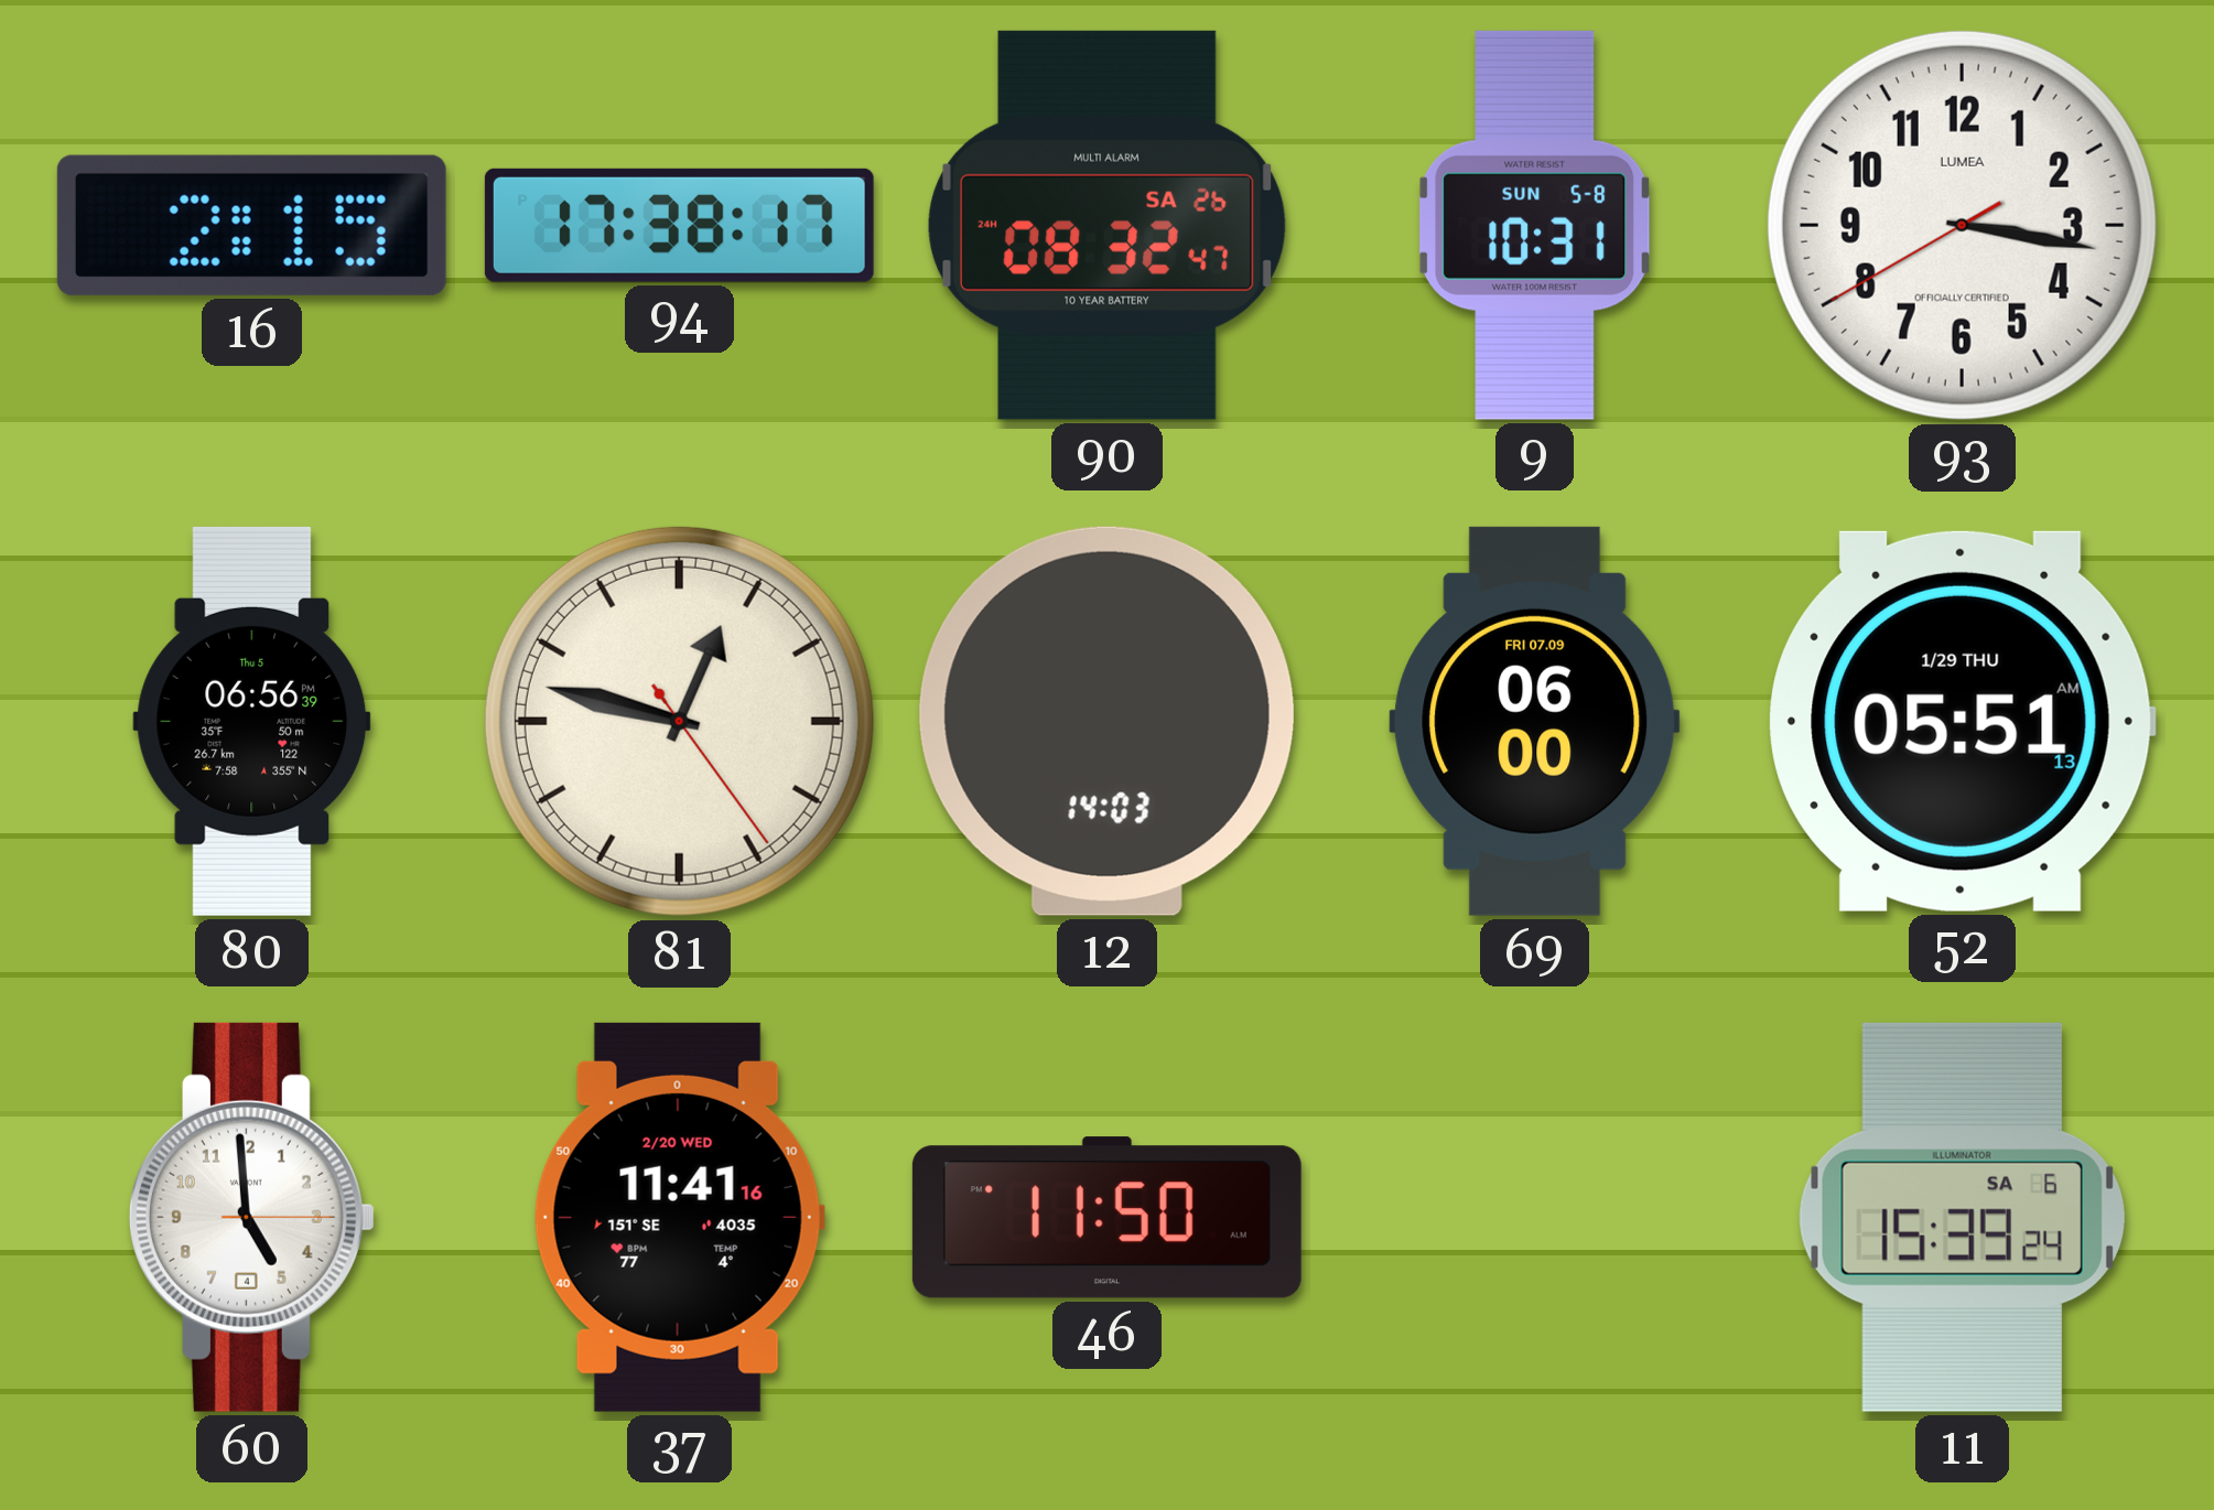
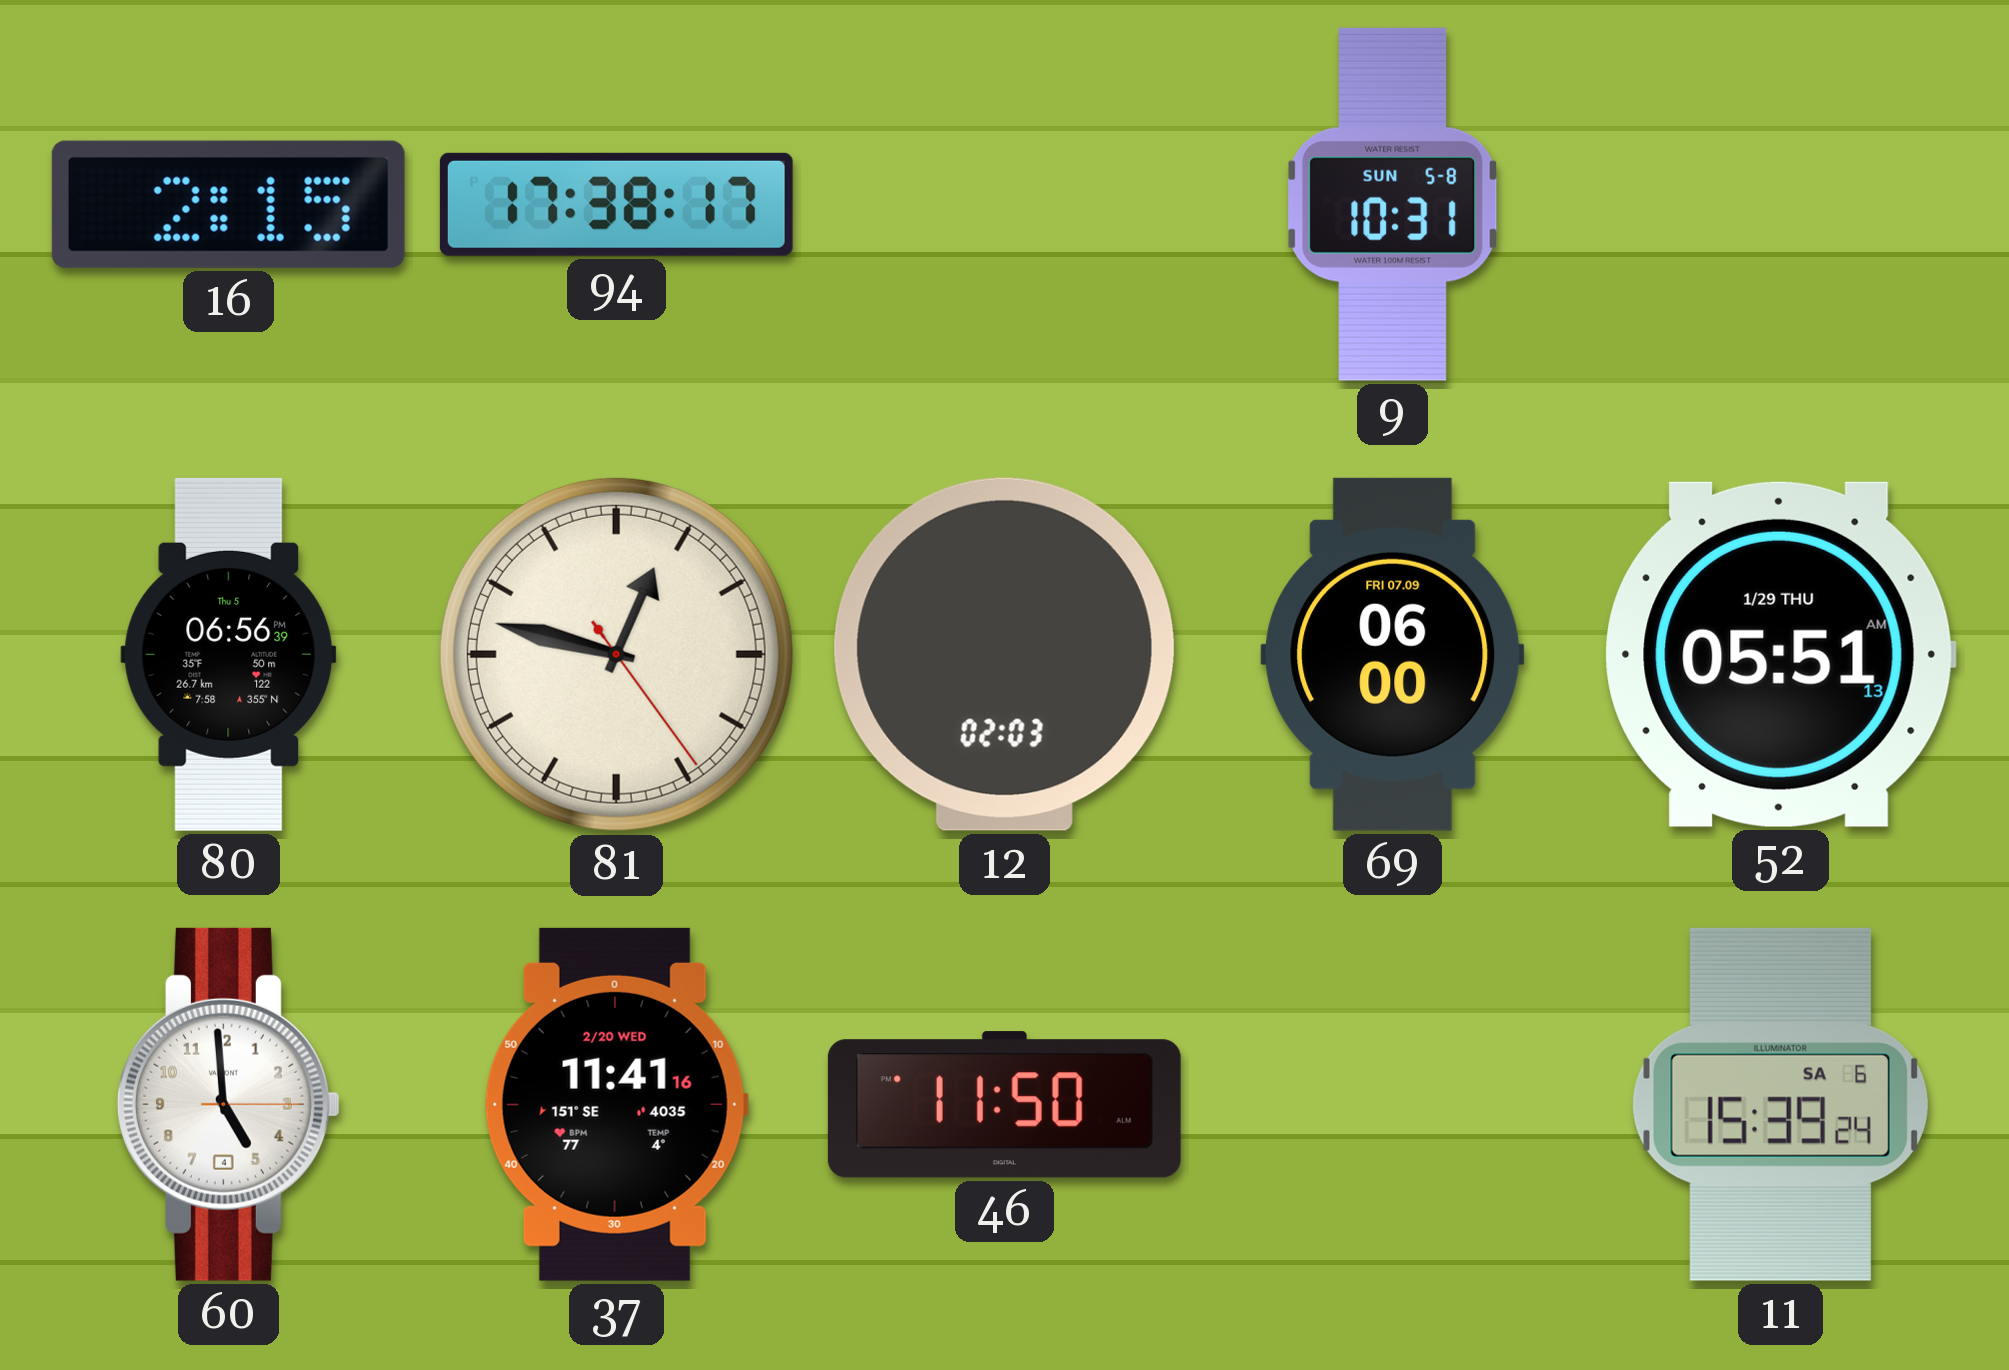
90: 08:32 -> none (1108, 225)
93: 3:16 -> none (1962, 225)
12: 14:03 -> 02:03 (1004, 654)
